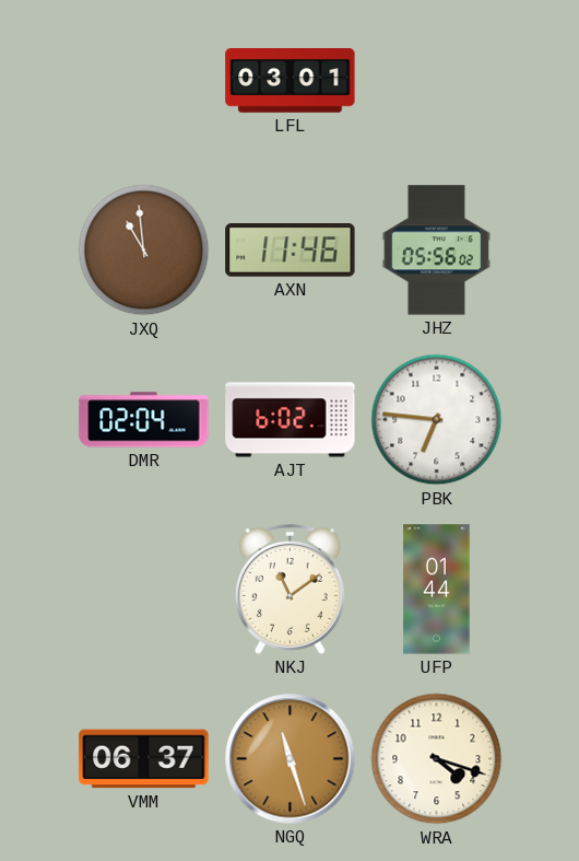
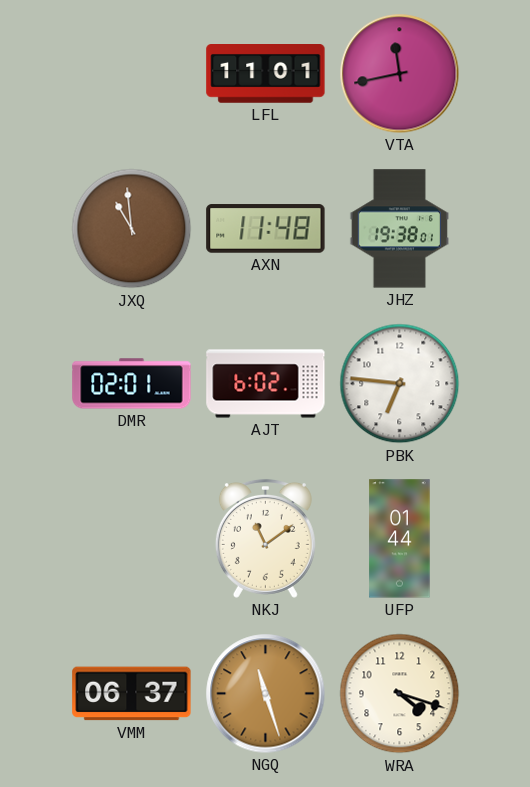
LFL: 03:01 -> 11:01 (266, 74)
VTA: none -> 11:43 (400, 74)
AXN: 11:46 -> 11:48 (266, 229)
JHZ: 05:56 -> 19:38 (399, 229)
DMR: 02:04 -> 02:01 (132, 384)
